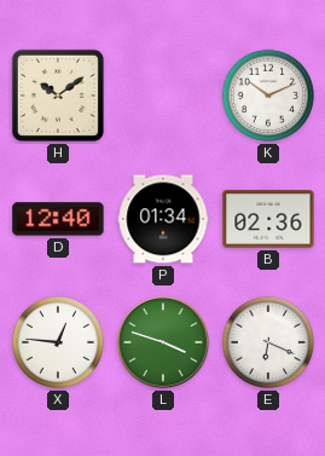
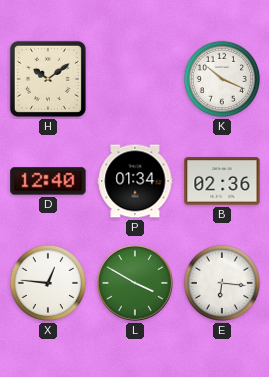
K: 10:11 -> 10:19 (222, 79)
L: 3:48 -> 3:50 (136, 284)
E: 6:19 -> 6:16 (222, 283)
